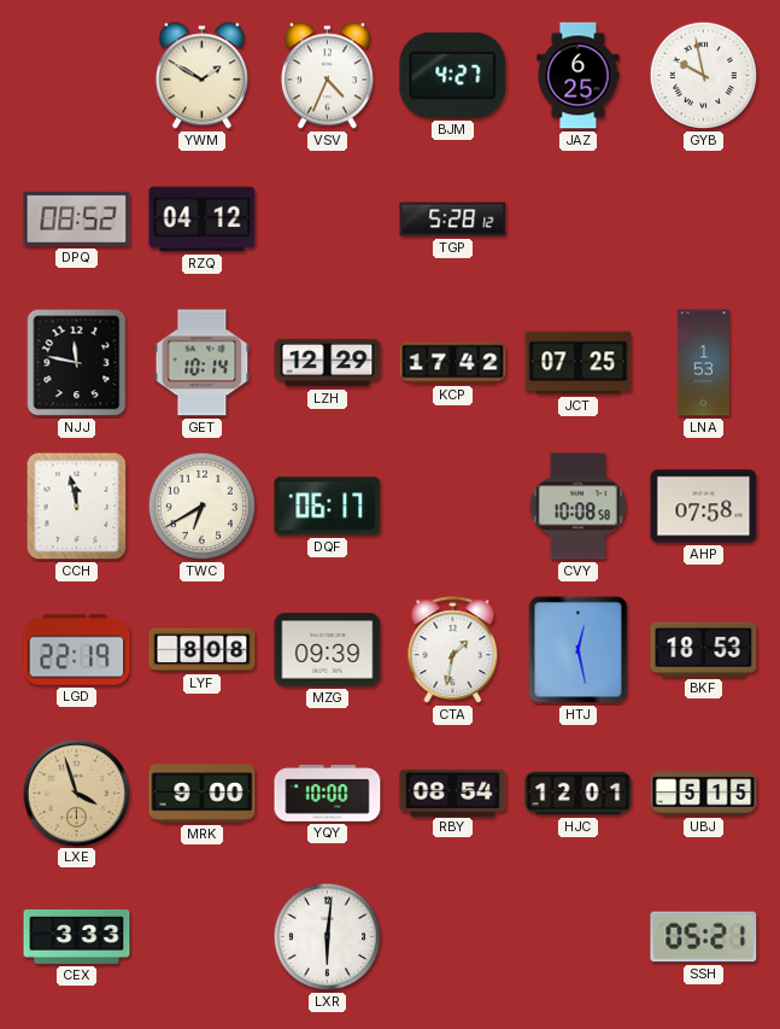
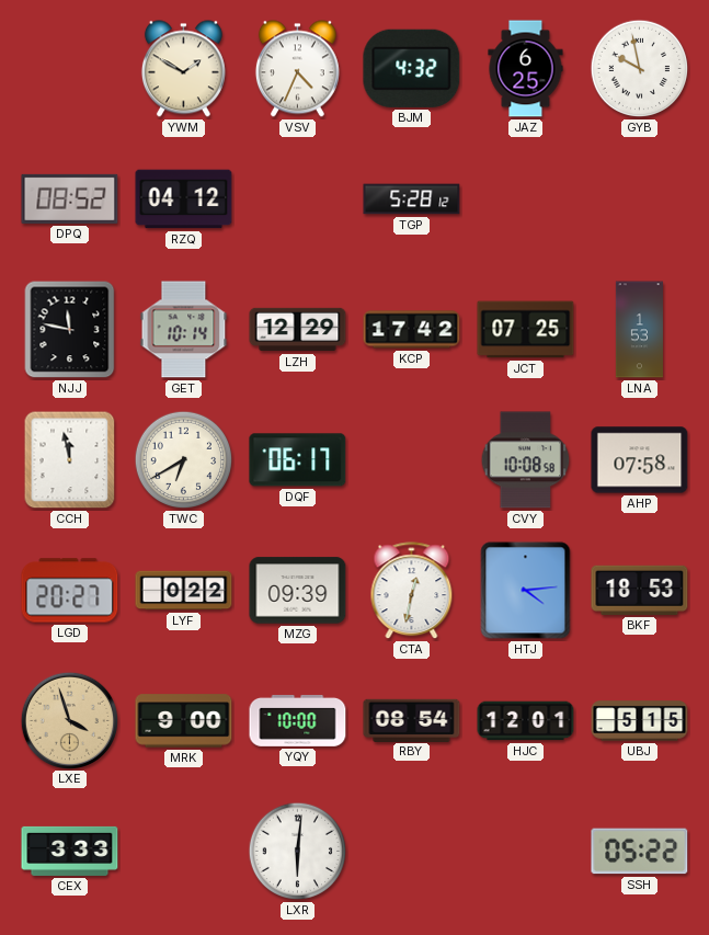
BJM: 4:27 -> 4:32 (412, 68)
LGD: 22:19 -> 20:27 (70, 591)
LYF: 8:08 -> 0:22 (184, 591)
CTA: 1:32 -> 12:32 (412, 591)
HTJ: 12:28 -> 4:14 (526, 591)
SSH: 05:21 -> 05:22 (640, 852)
